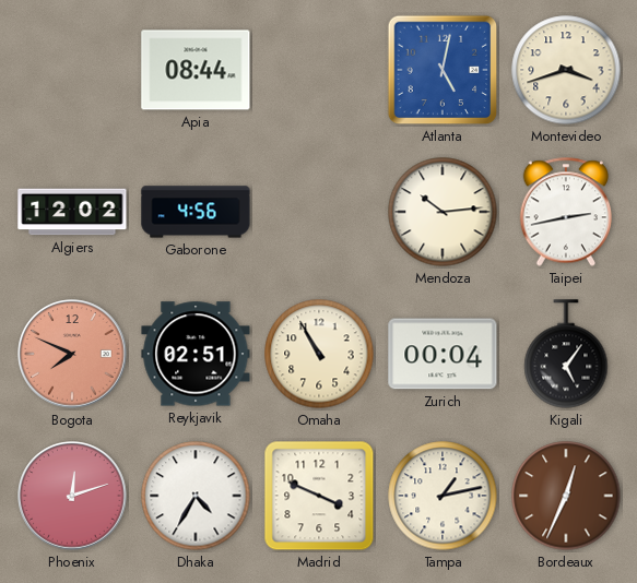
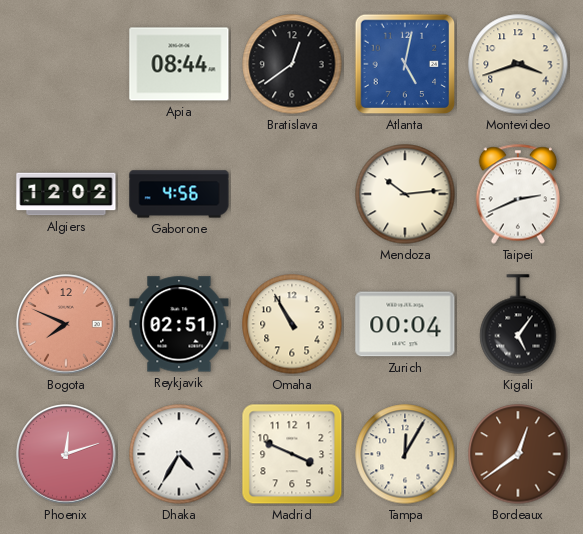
Bratislava: none -> 12:39 (292, 64)
Taipei: 2:43 -> 2:41 (518, 194)
Tampa: 1:13 -> 12:05 (405, 454)
Bordeaux: 12:34 -> 12:39 (518, 454)
